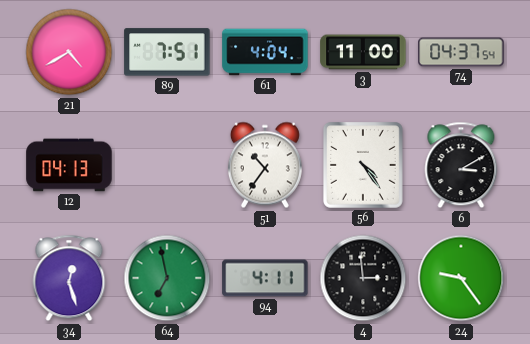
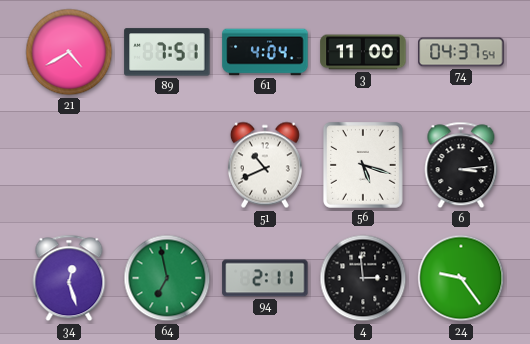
12: 04:13 -> none (69, 165)
51: 10:36 -> 10:41 (265, 165)
56: 4:24 -> 5:18 (363, 166)
6: 3:10 -> 3:14 (461, 165)
94: 4:11 -> 2:11 (265, 278)
